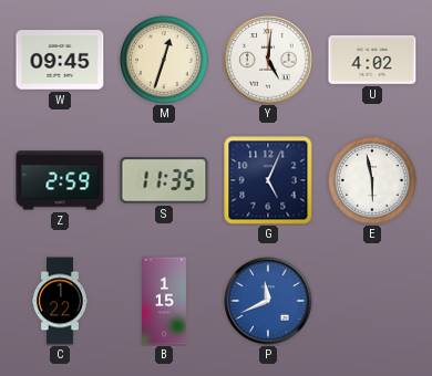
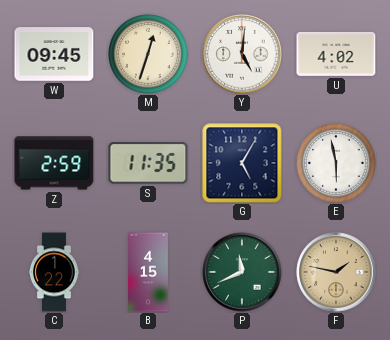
G: 5:04 -> 5:05 (242, 163)
B: 1:15 -> 4:15 (149, 272)
P dial: blue -> green (242, 272)
F: none -> 1:47 (336, 272)
